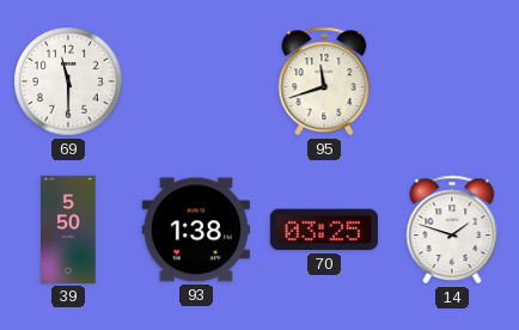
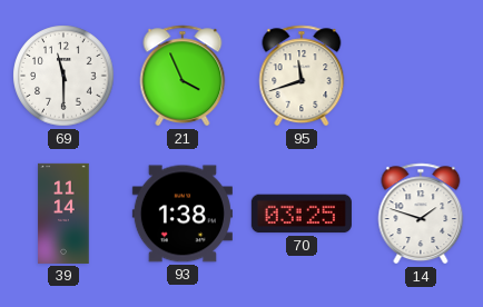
21: none -> 3:56 (183, 76)
39: 5:50 -> 11:14 (63, 214)
